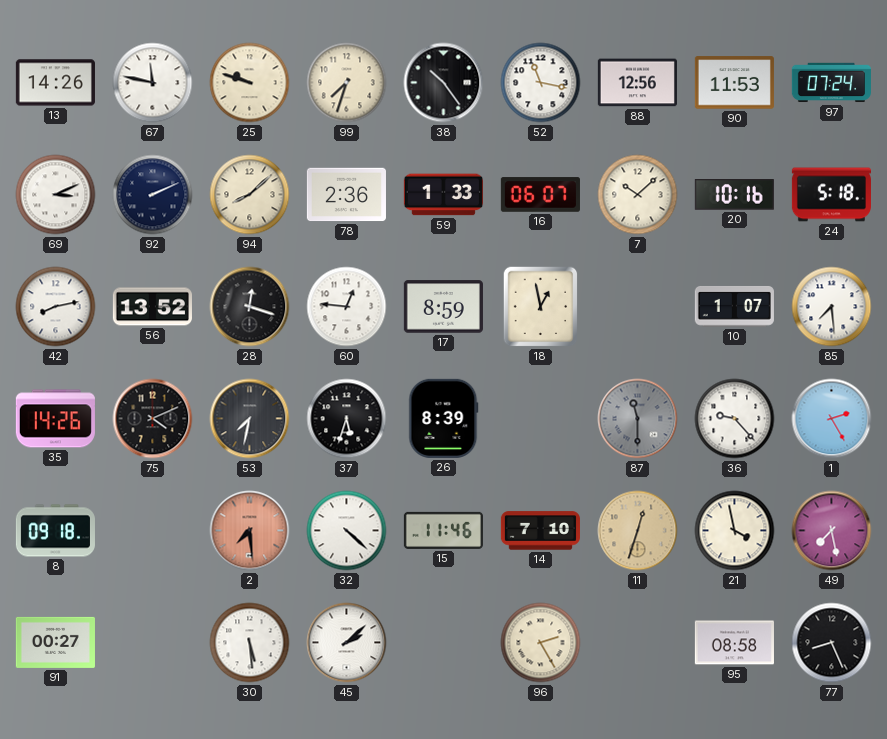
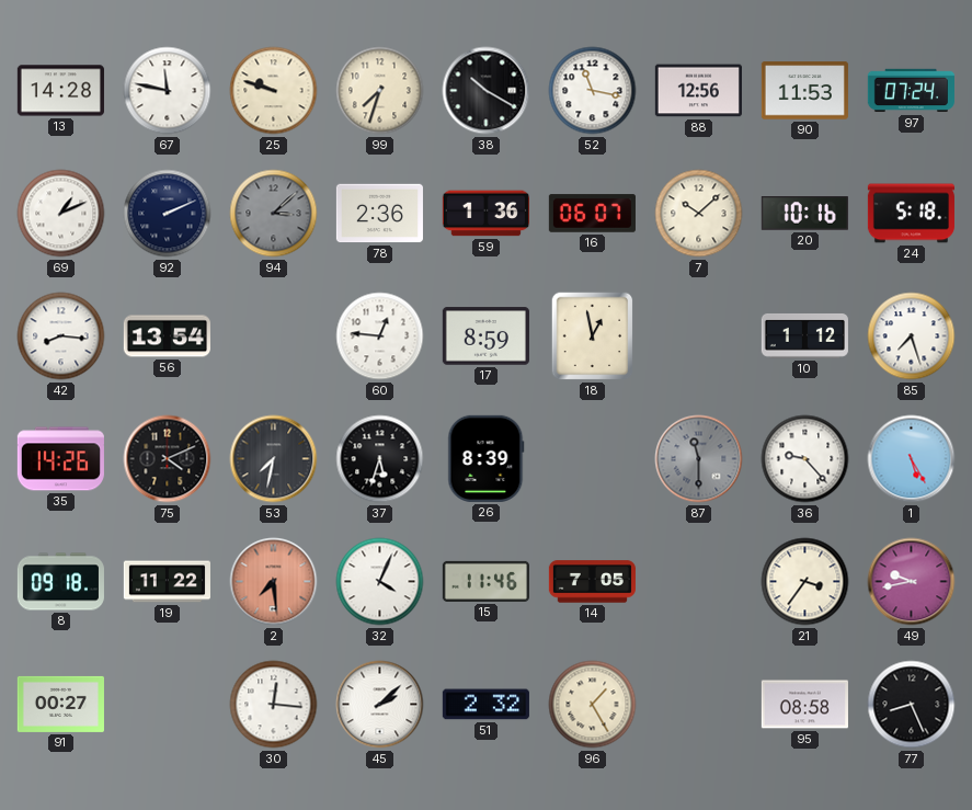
13: 14:26 -> 14:28 (60, 91)
38: 10:24 -> 10:20 (487, 91)
69: 3:11 -> 1:11 (61, 214)
94: 8:08 -> 3:08 (274, 214)
94 dial: cream -> grey (274, 214)
59: 1:33 -> 1:36 (485, 214)
42: 8:13 -> 8:16 (61, 336)
56: 13:52 -> 13:54 (167, 336)
28: 12:18 -> none (250, 307)
10: 1:07 -> 1:12 (804, 335)
85: 7:29 -> 7:27 (912, 336)
1: 2:25 -> 5:25 (912, 459)
19: none -> 11:22 (167, 582)
32: 4:22 -> 4:04 (380, 582)
14: 7:10 -> 7:05 (592, 582)
11: 12:33 -> none (638, 531)
21: 3:58 -> 3:36 (805, 582)
49: 7:28 -> 9:43 (912, 582)
30: 5:29 -> 12:16 (274, 705)
51: none -> 2:32 (485, 705)
96: 2:25 -> 1:25 (593, 705)
